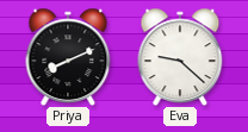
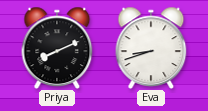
Eva: 9:22 -> 8:42 (151, 47)
